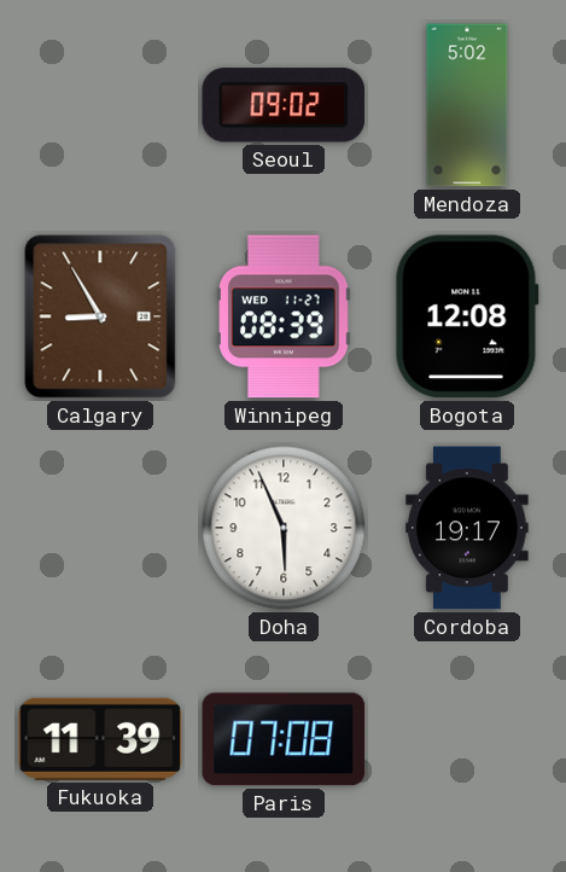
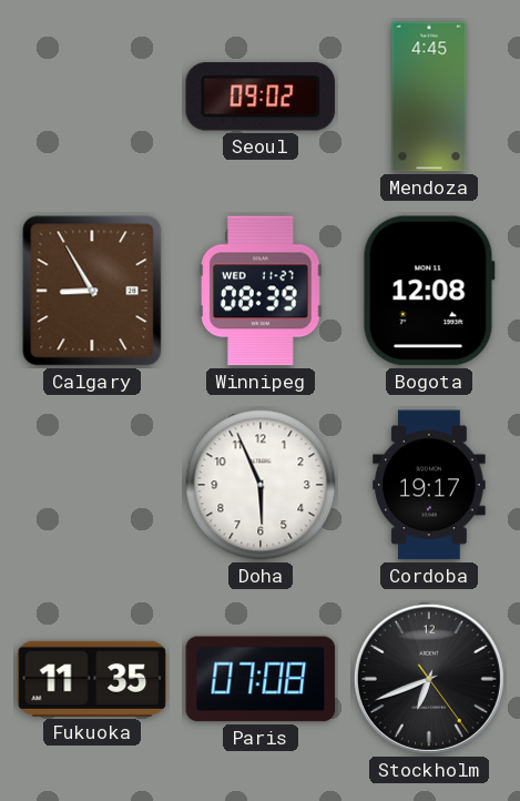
Mendoza: 5:02 -> 4:45 (429, 97)
Fukuoka: 11:39 -> 11:35 (92, 679)
Stockholm: none -> 6:41 (429, 679)
